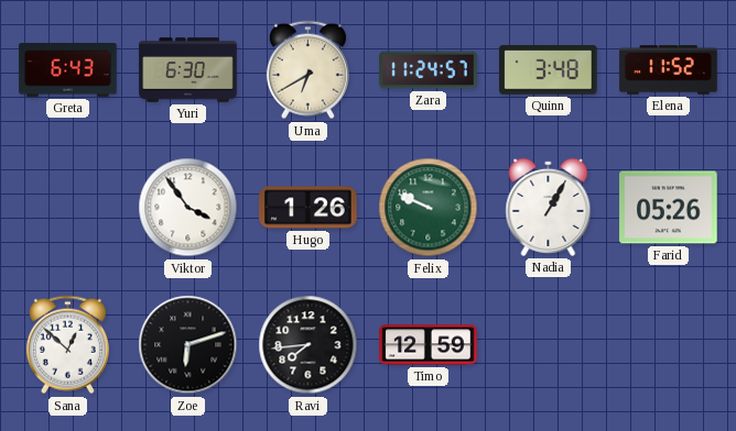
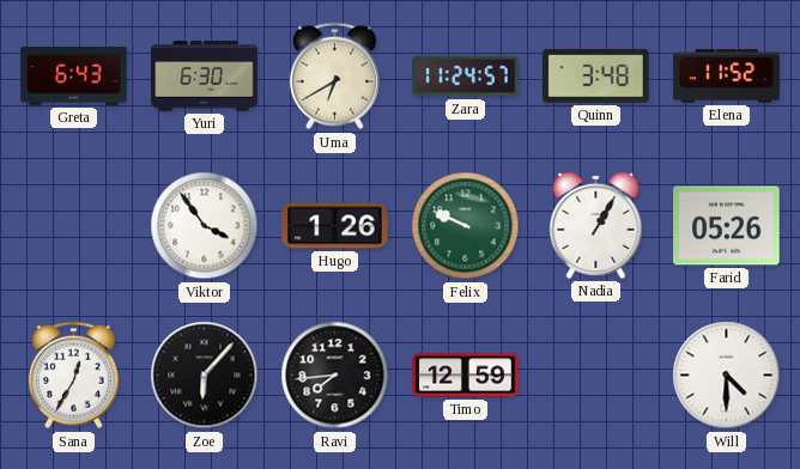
Sana: 12:52 -> 12:35 (73, 376)
Zoe: 6:12 -> 6:07 (205, 376)
Will: none -> 4:30 (727, 376)
